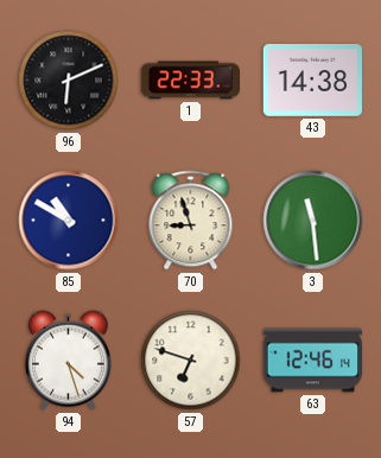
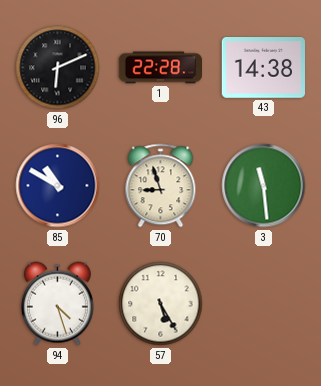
1: 22:33 -> 22:28 (161, 68)
57: 6:48 -> 5:25 (161, 304)
63: 12:46 -> none (313, 361)
